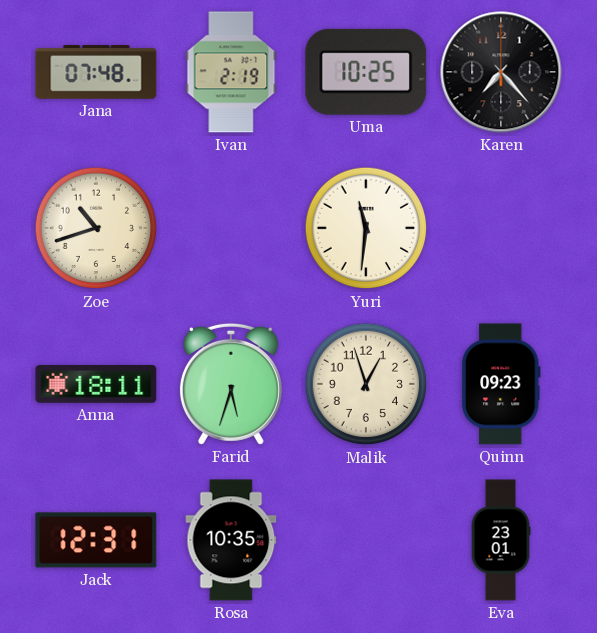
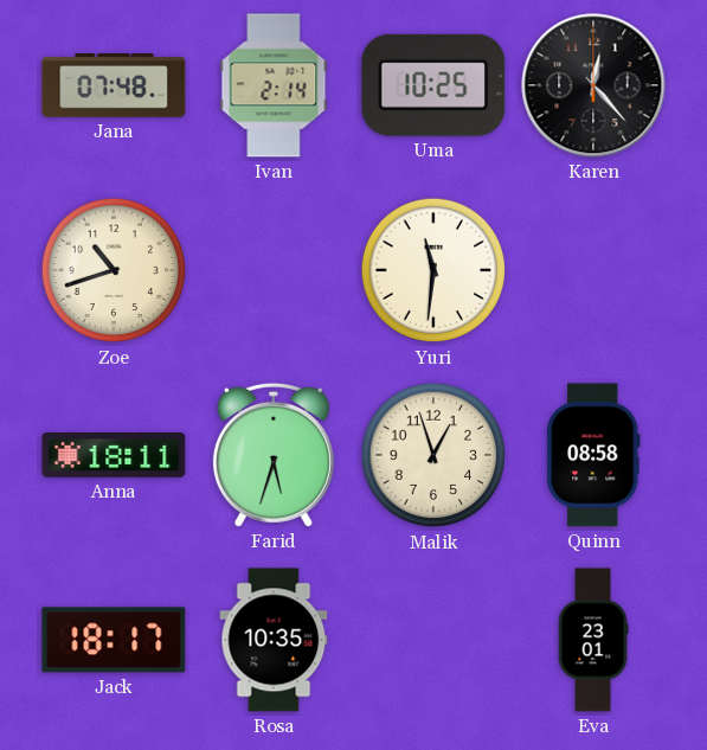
Ivan: 2:19 -> 2:14 (274, 85)
Karen: 7:23 -> 12:23 (593, 85)
Quinn: 09:23 -> 08:58 (593, 455)
Jack: 12:31 -> 18:17 (114, 640)
